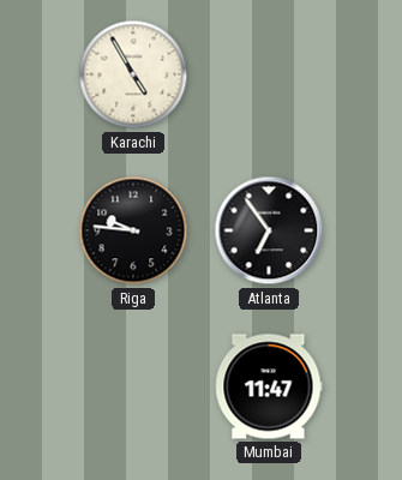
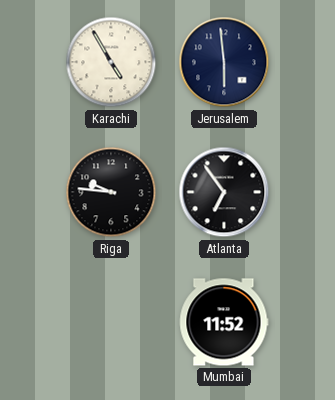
Jerusalem: none -> 5:59 (224, 62)
Mumbai: 11:47 -> 11:52 (224, 322)
